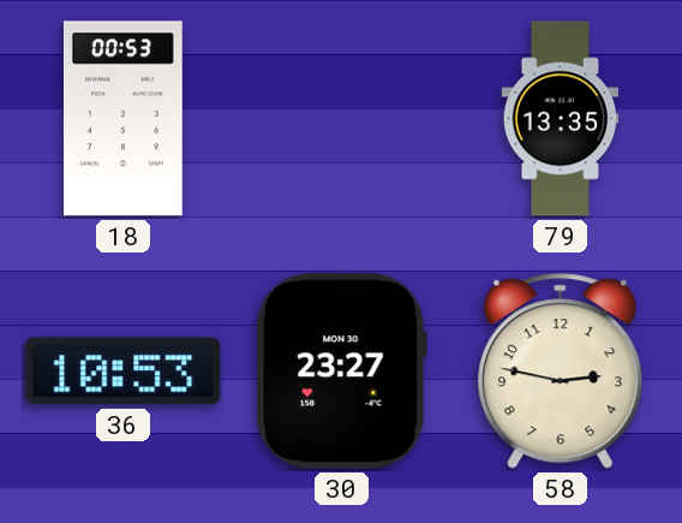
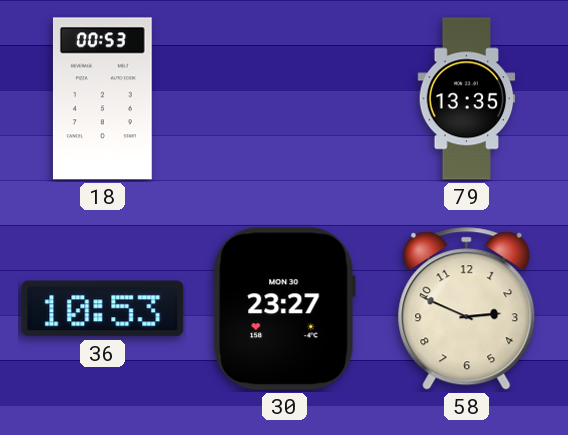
58: 2:47 -> 2:49 (467, 309)
